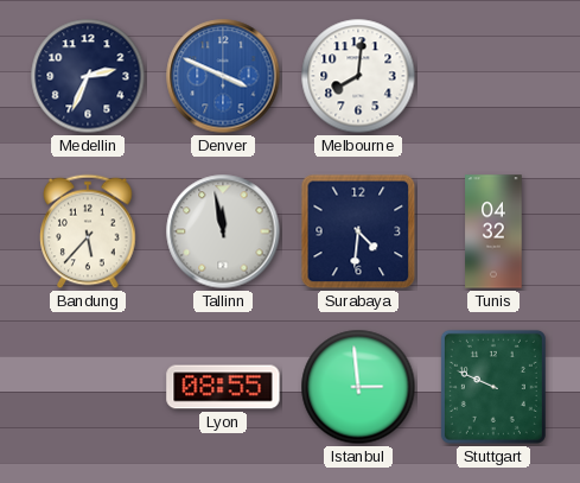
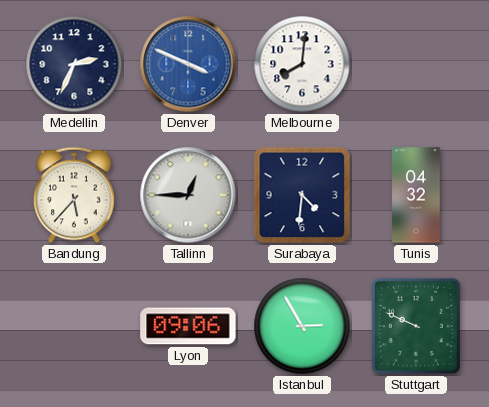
Tallinn: 11:58 -> 12:45 (188, 195)
Lyon: 08:55 -> 09:06 (188, 326)
Istanbul: 2:59 -> 2:55 (302, 326)
